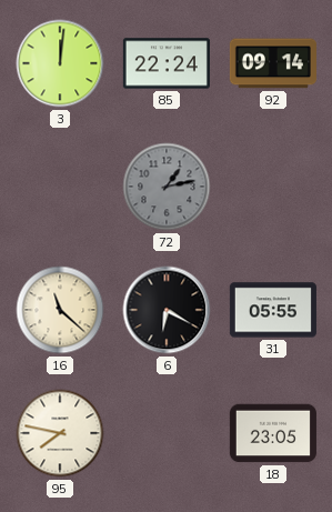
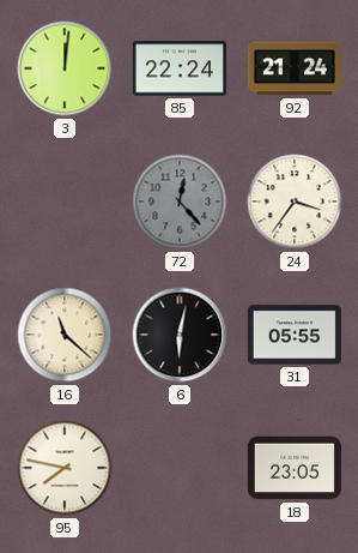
92: 09:14 -> 21:24 (295, 68)
72: 1:13 -> 12:23 (180, 202)
24: none -> 3:36 (295, 202)
6: 6:20 -> 6:02 (180, 335)
